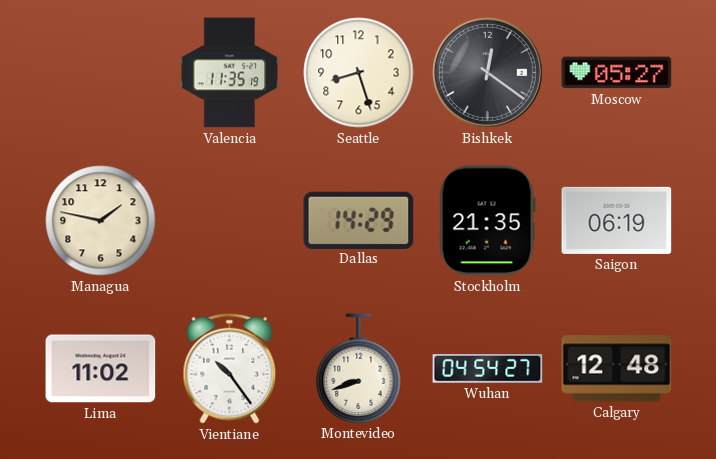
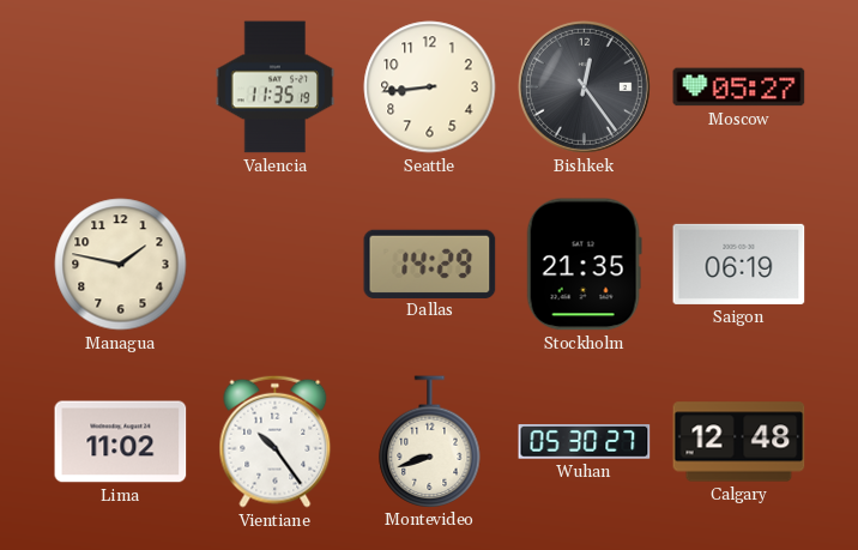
Seattle: 8:27 -> 8:44 (430, 87)
Bishkek: 12:21 -> 12:24 (584, 86)
Wuhan: 04:54 -> 05:30 (585, 442)
